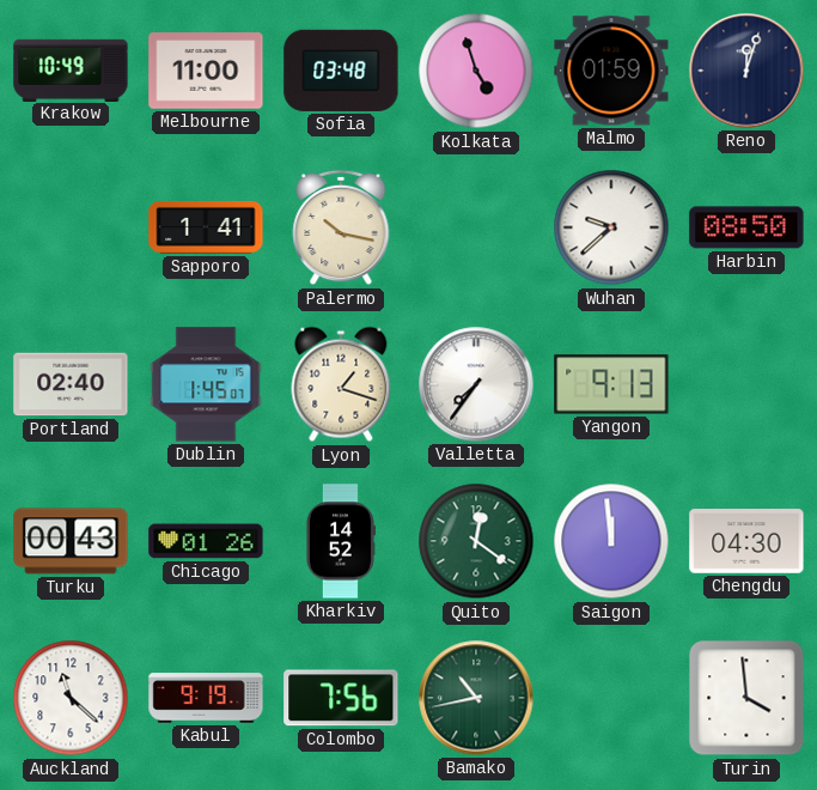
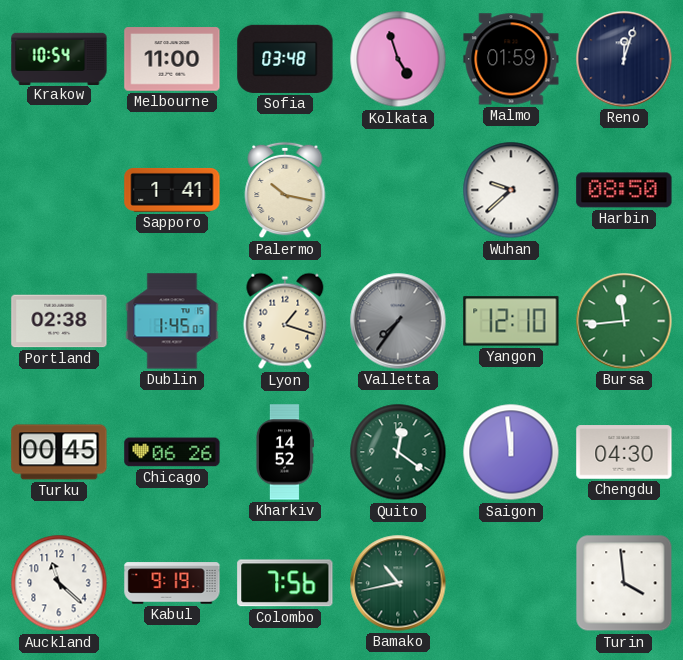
Krakow: 10:49 -> 10:54 (59, 58)
Portland: 02:40 -> 02:38 (59, 321)
Valletta dial: white -> grey (398, 321)
Yangon: 9:13 -> 12:10 (511, 321)
Bursa: none -> 11:44 (624, 321)
Turku: 00:43 -> 00:45 (59, 452)
Chicago: 01:26 -> 06:26 (172, 452)
